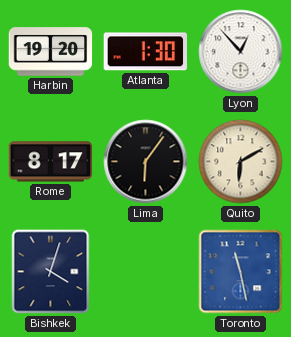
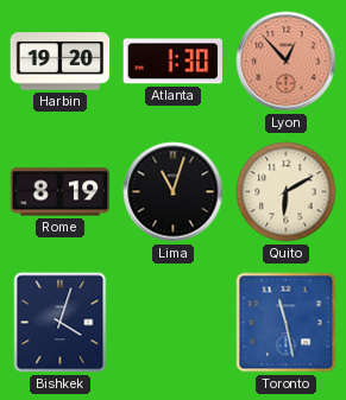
Lyon dial: white -> salmon (287, 62)
Rome: 8:17 -> 8:19 (61, 192)
Lima: 6:06 -> 11:03 (174, 192)
